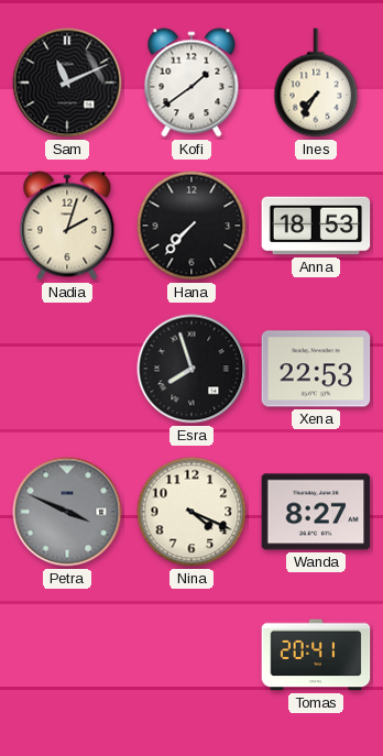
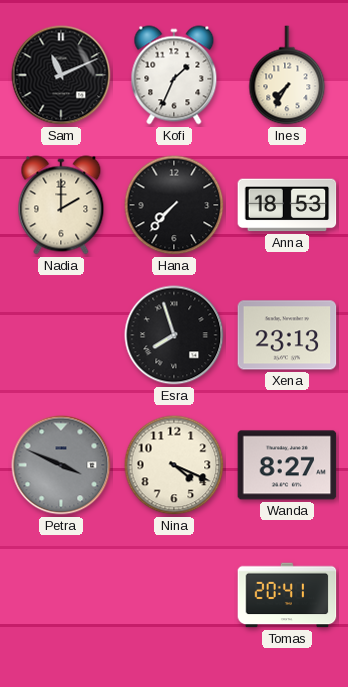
Kofi: 1:39 -> 1:34 (174, 75)
Nadia: 2:03 -> 2:00 (61, 205)
Xena: 22:53 -> 23:13 (287, 335)
